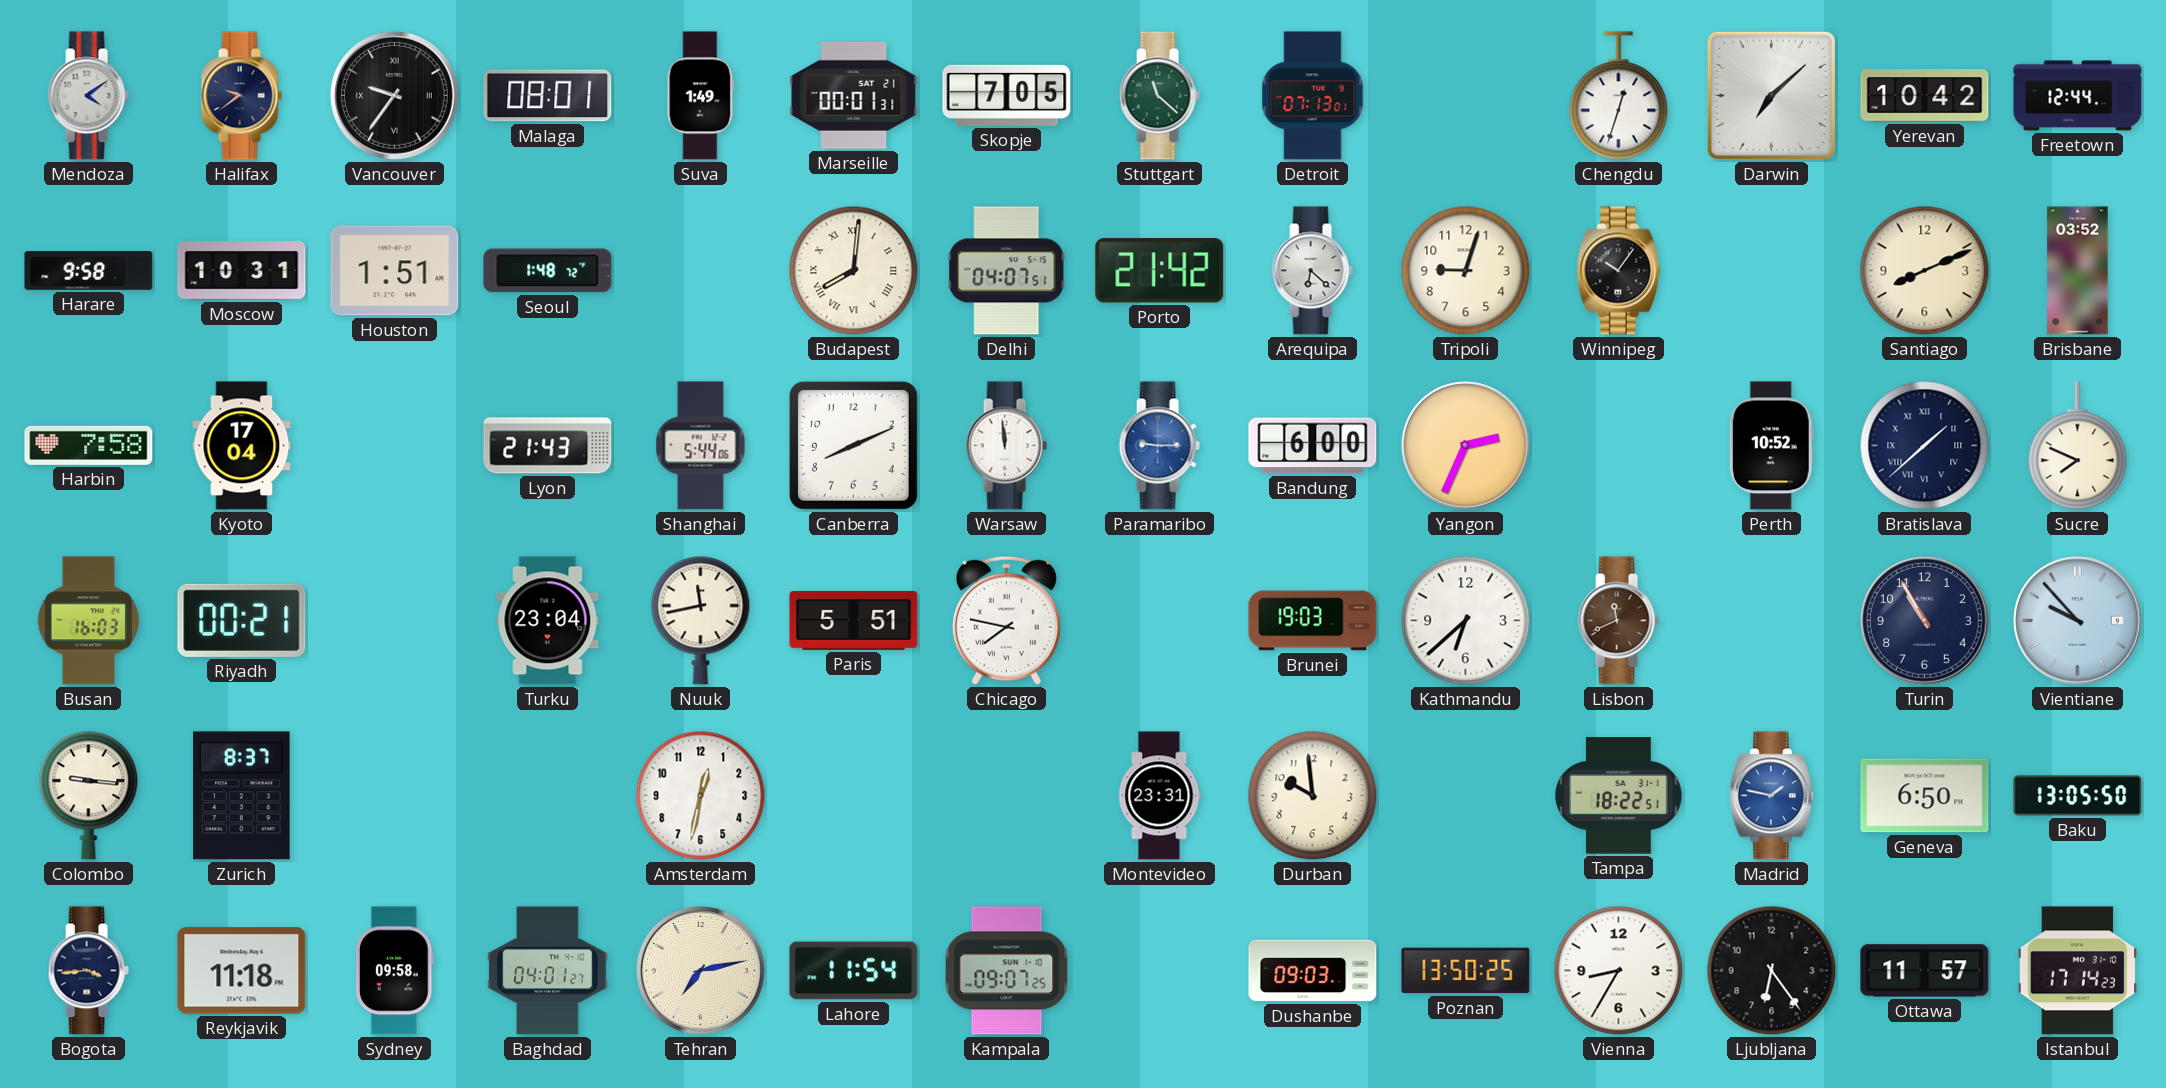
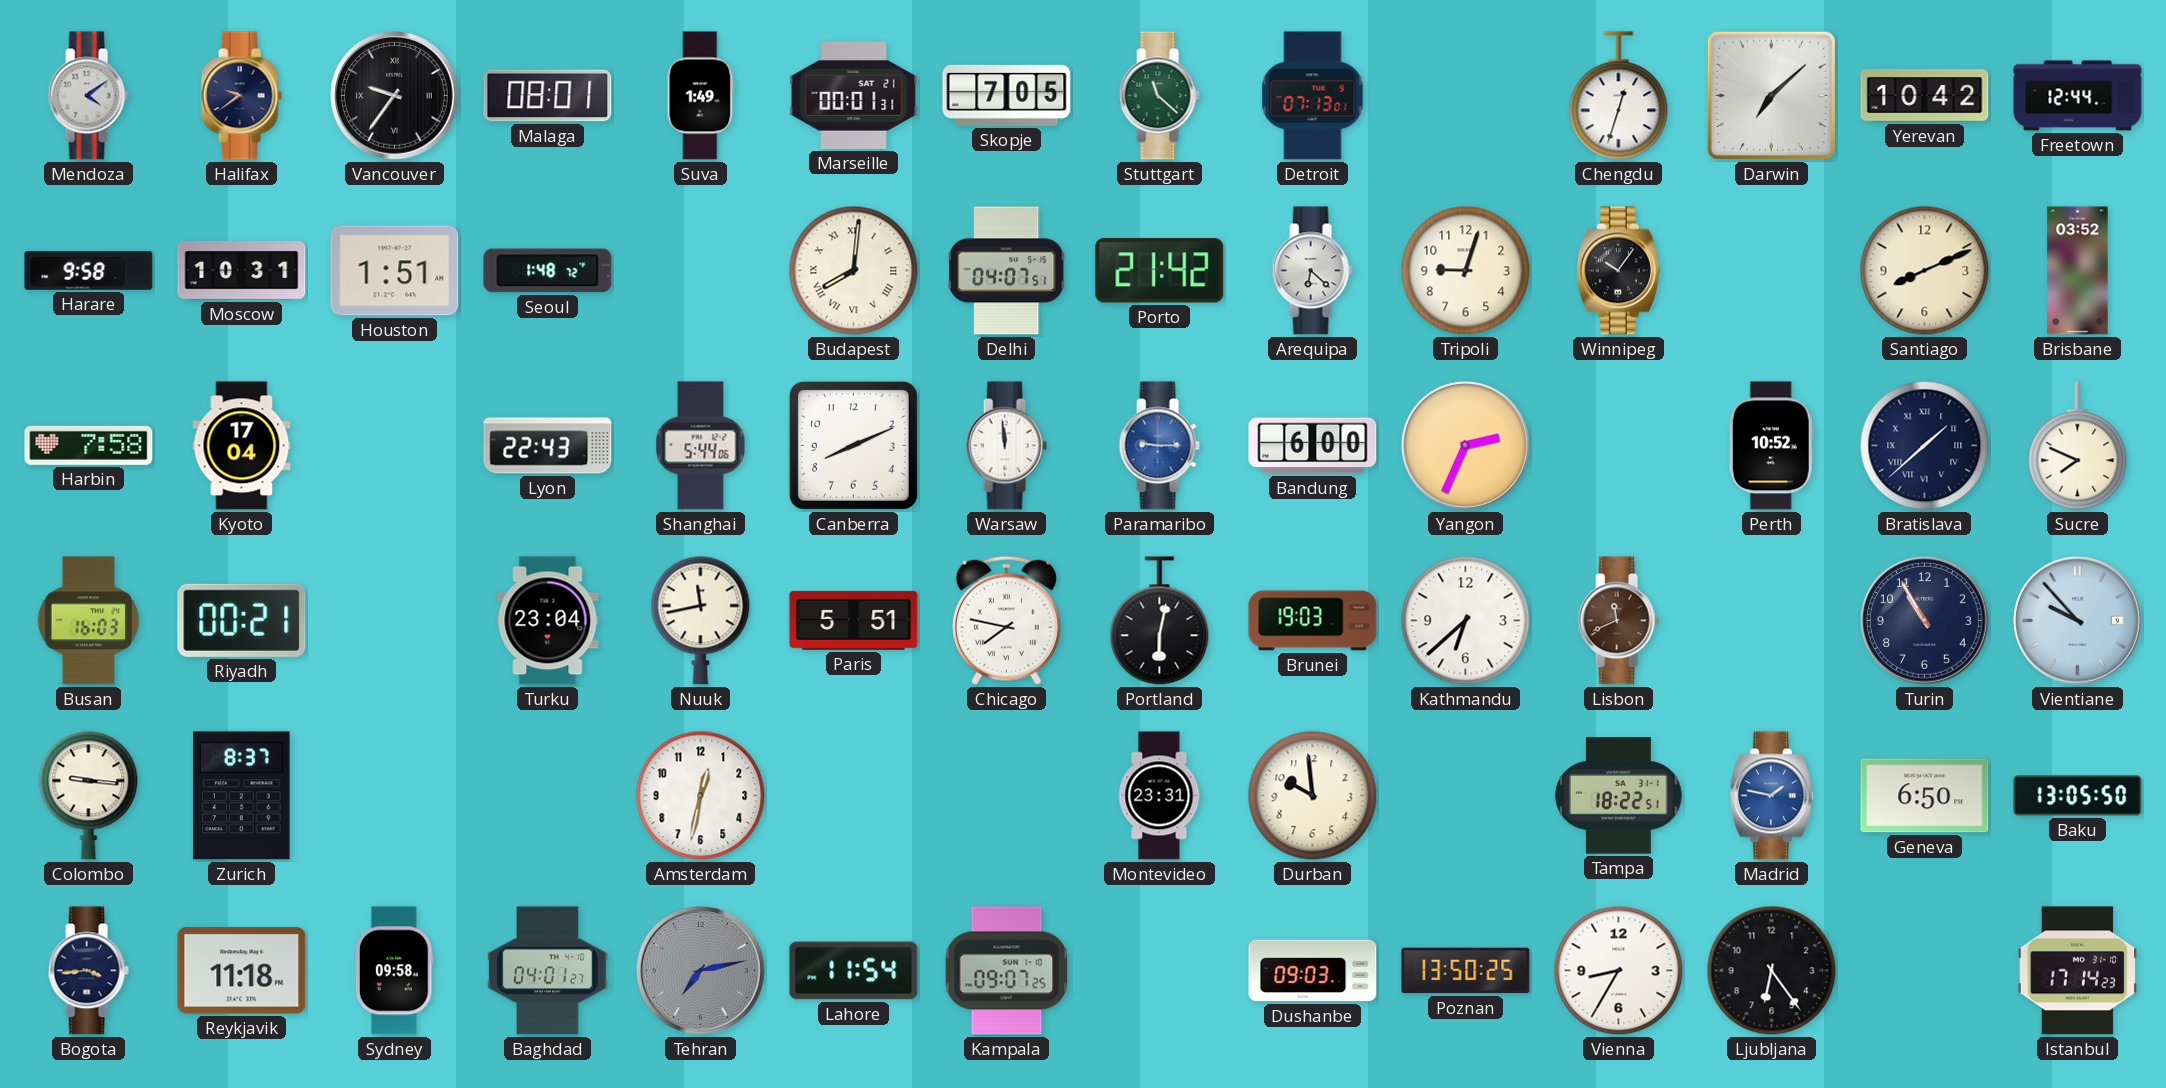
Lyon: 21:43 -> 22:43 (548, 446)
Portland: none -> 6:02 (1160, 621)
Tehran dial: cream -> grey (701, 971)
Ottawa: 11:57 -> none (1925, 971)
